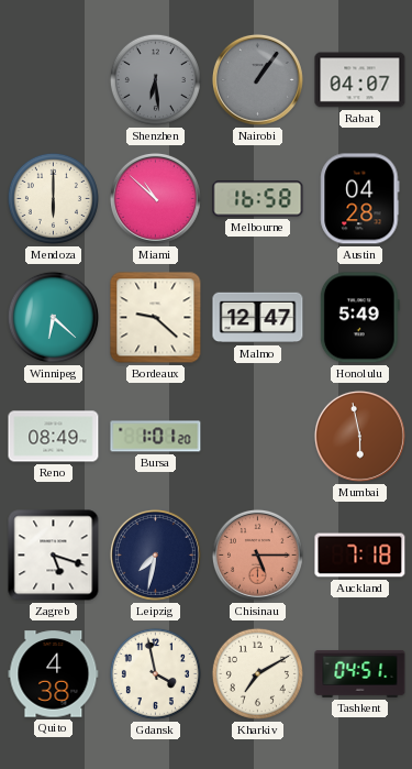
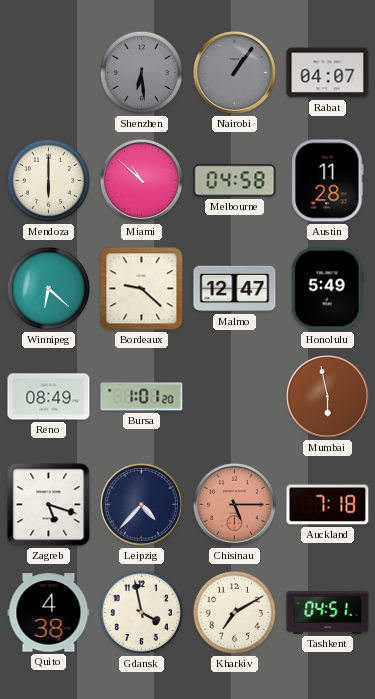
Melbourne: 16:58 -> 04:58 (235, 181)
Austin: 04:28 -> 11:28 (328, 181)
Leipzig: 7:32 -> 4:37 (141, 504)
